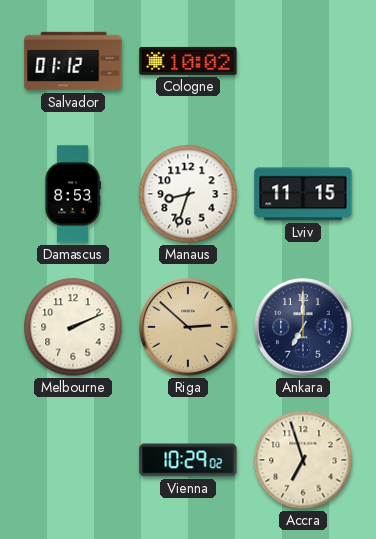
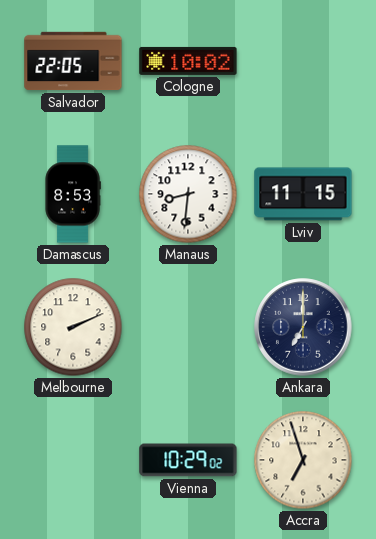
Salvador: 01:12 -> 22:05 (73, 61)
Manaus: 8:33 -> 8:31 (188, 194)
Riga: 2:52 -> none (188, 327)
